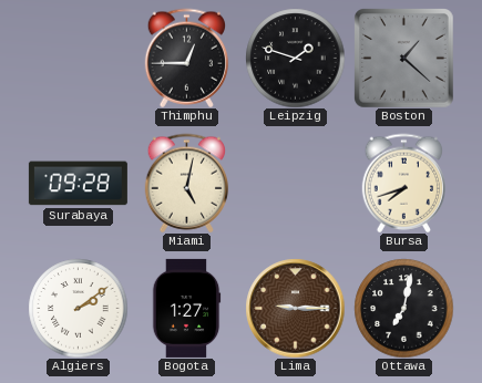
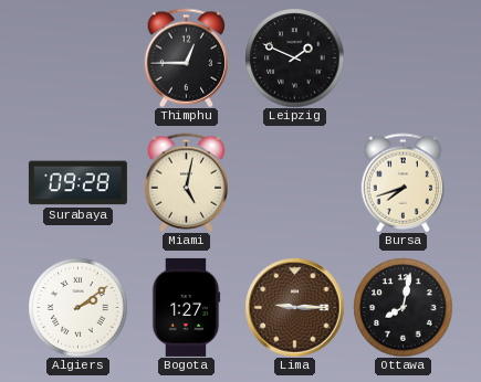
Leipzig: 1:48 -> 1:49 (294, 57)
Boston: 1:22 -> none (404, 59)
Ottawa: 7:02 -> 8:02 (402, 307)
